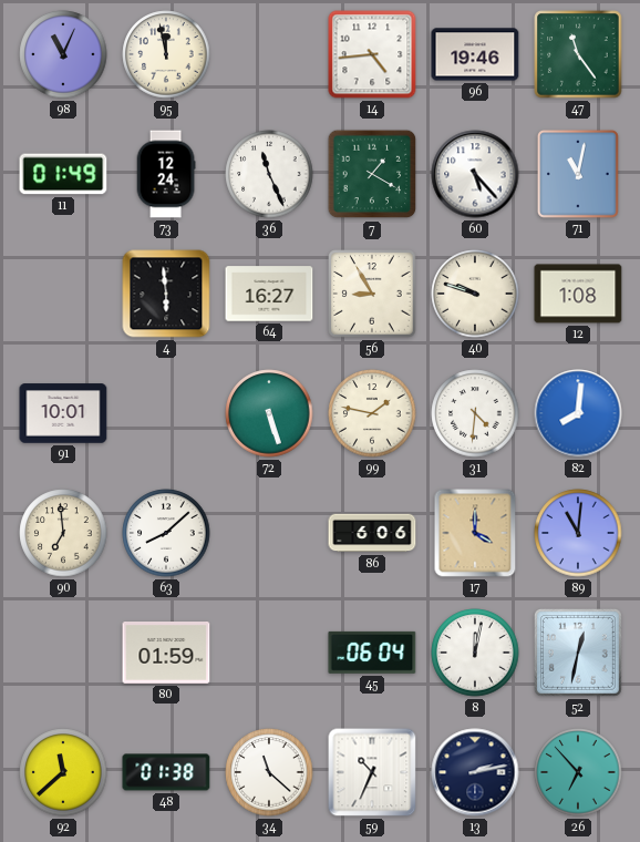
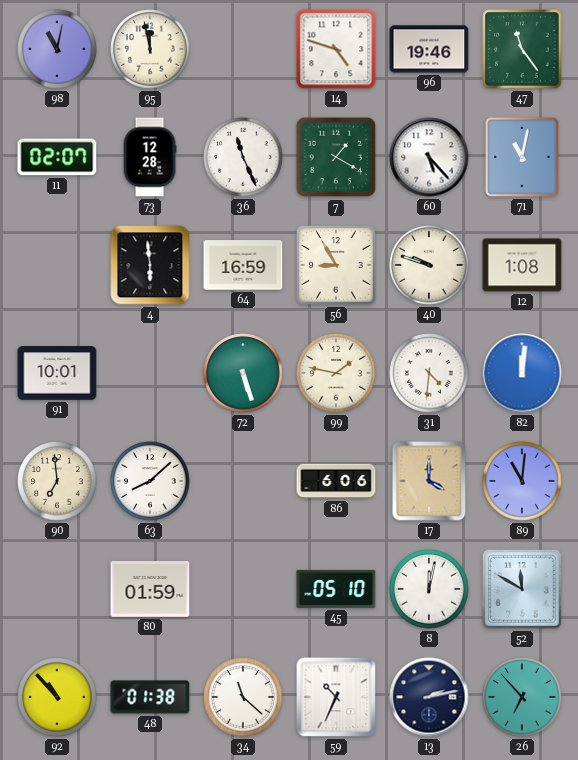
98: 11:04 -> 11:02 (57, 49)
14: 4:44 -> 4:48 (336, 49)
11: 01:49 -> 02:07 (57, 157)
73: 12:24 -> 12:28 (150, 157)
64: 16:27 -> 16:59 (243, 265)
82: 8:01 -> 12:01 (522, 373)
45: 06:04 -> 05:10 (336, 589)
52: 12:32 -> 11:50 (522, 589)
92: 11:38 -> 10:53 (57, 697)
